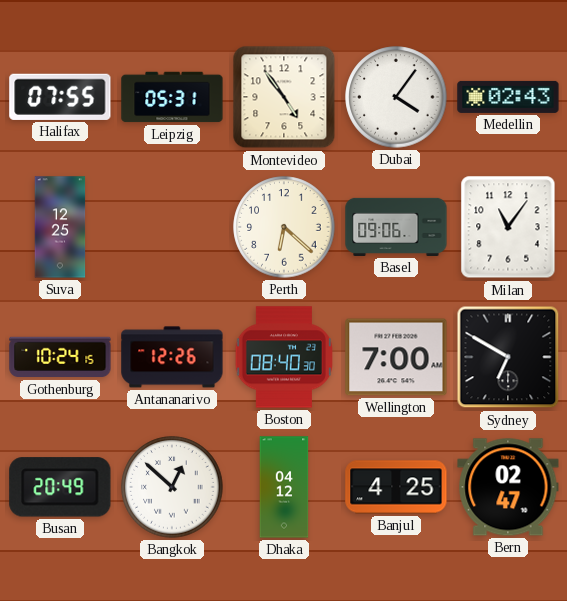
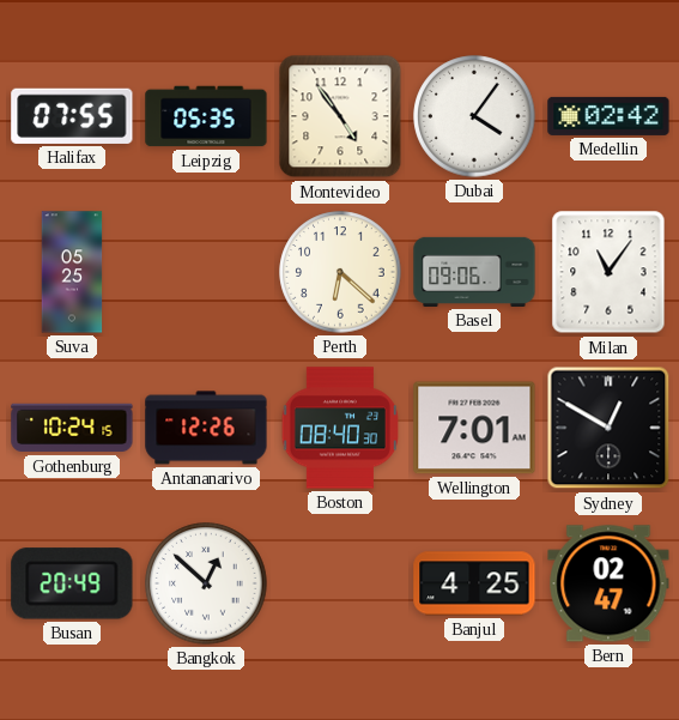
Leipzig: 05:31 -> 05:35 (206, 116)
Medellin: 02:43 -> 02:42 (608, 116)
Suva: 12:25 -> 05:25 (72, 272)
Wellington: 7:00 -> 7:01 (474, 428)
Sydney: 6:50 -> 12:50 (608, 428)
Dhaka: 04:12 -> none (284, 487)
